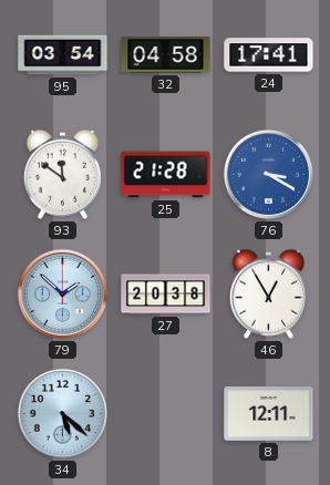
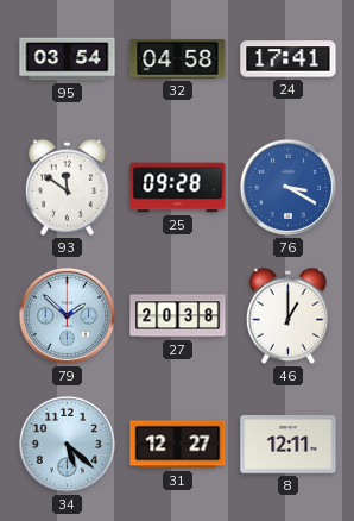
25: 21:28 -> 09:28 (178, 188)
46: 12:55 -> 1:00 (287, 315)
31: none -> 12:27 (178, 445)
